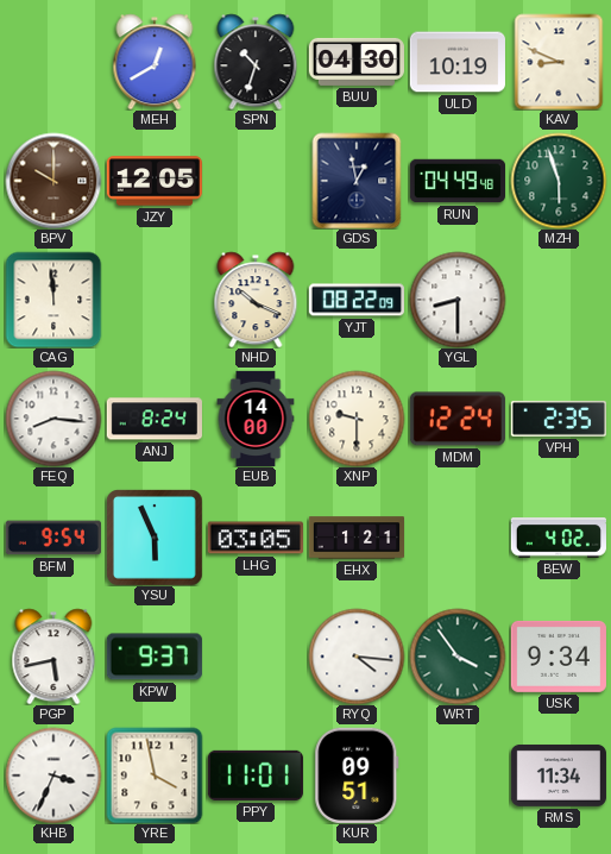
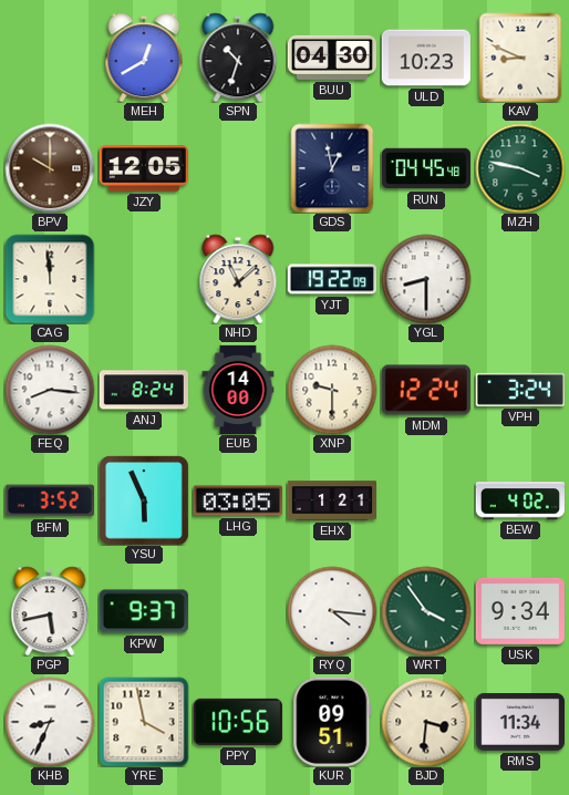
ULD: 10:19 -> 10:23 (425, 58)
RUN: 04:49 -> 04:45 (425, 168)
MZH: 5:57 -> 3:47 (520, 168)
NHD: 10:19 -> 11:08 (238, 279)
YJT: 08:22 -> 19:22 (332, 279)
VPH: 2:35 -> 3:24 (520, 390)
BFM: 9:54 -> 3:52 (50, 500)
KHB: 3:34 -> 8:34 (50, 722)
PPY: 11:01 -> 10:56 (238, 722)
BJD: none -> 3:31 (426, 722)
